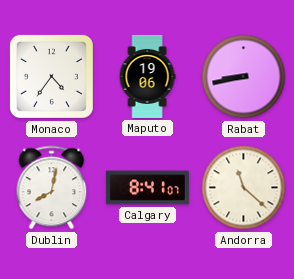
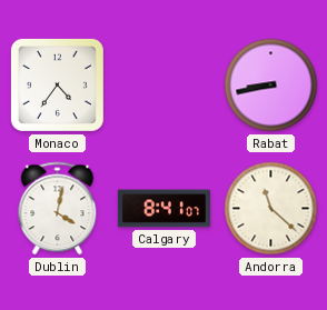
Maputo: 19:06 -> none (147, 76)
Dublin: 8:02 -> 4:02 (58, 209)
